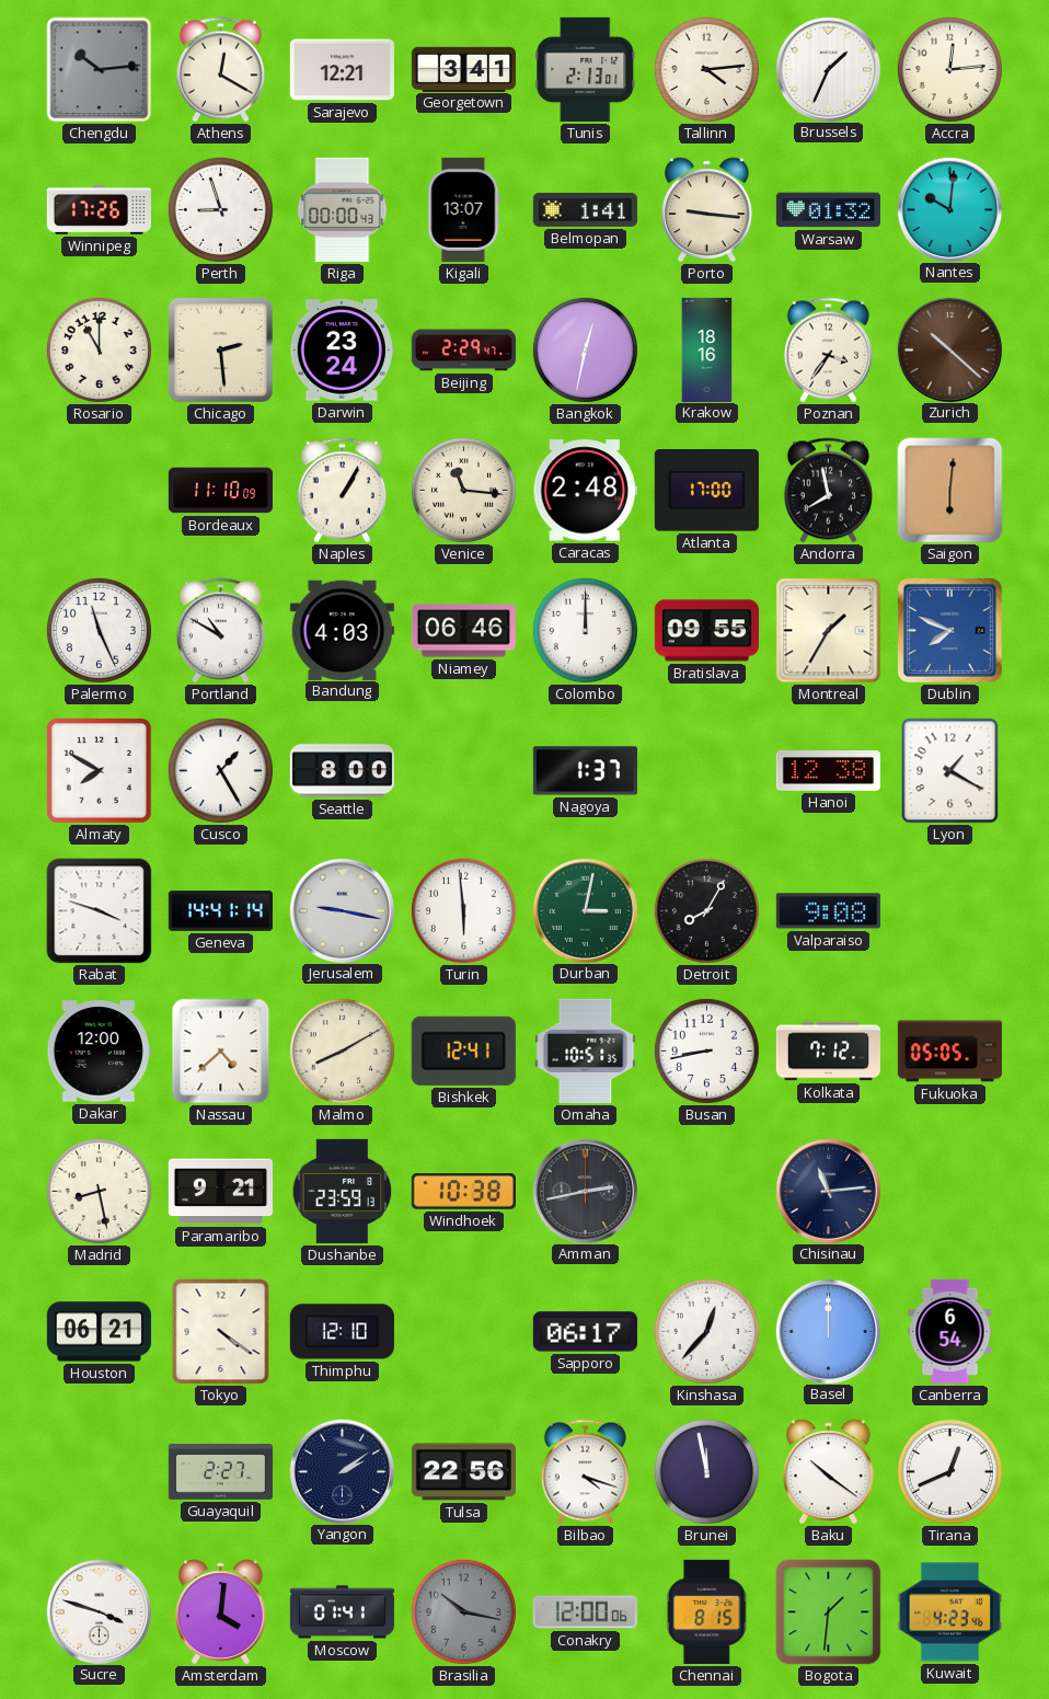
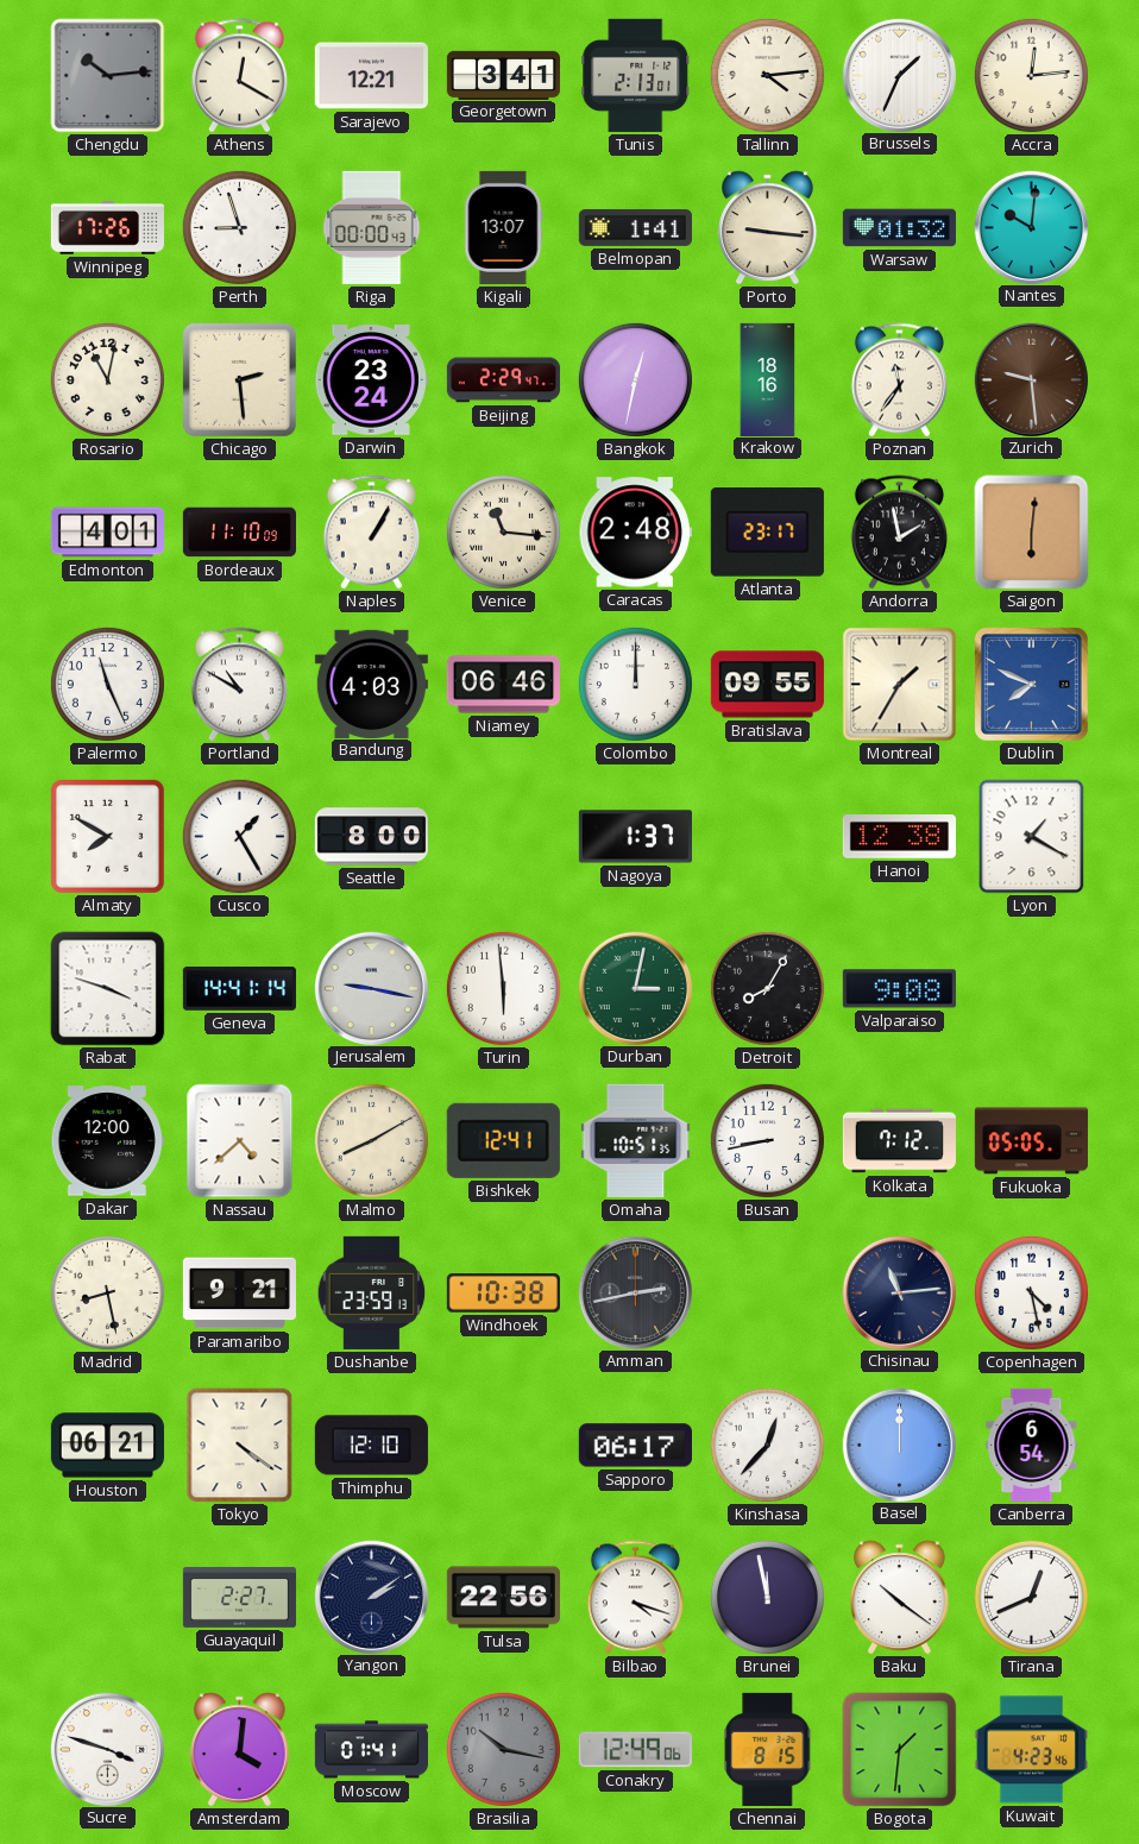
Rosario: 11:00 -> 11:02 (107, 379)
Poznan: 3:36 -> 11:36 (899, 380)
Zurich: 10:22 -> 9:29 (1031, 379)
Edmonton: none -> 4:01 (107, 533)
Atlanta: 17:00 -> 23:17 (767, 533)
Andorra: 7:58 -> 1:58 (899, 533)
Copenhagen: none -> 4:28 (1031, 1292)
Conakry: 12:00 -> 12:49 (635, 1750)
